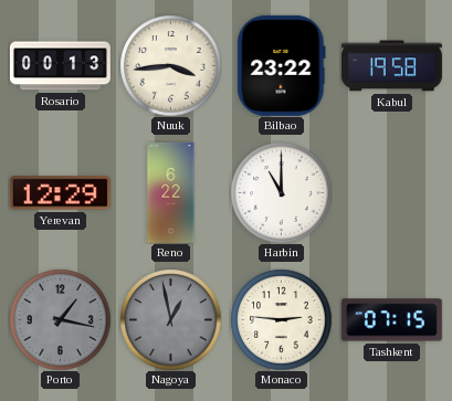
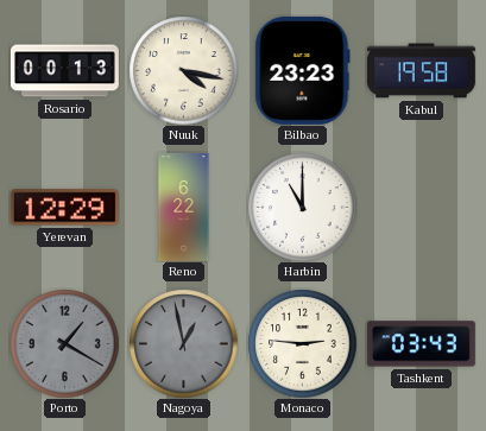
Nuuk: 3:44 -> 4:17 (183, 70)
Bilbao: 23:22 -> 23:23 (303, 70)
Porto: 1:17 -> 1:20 (64, 343)
Tashkent: 07:15 -> 03:43 (421, 344)
